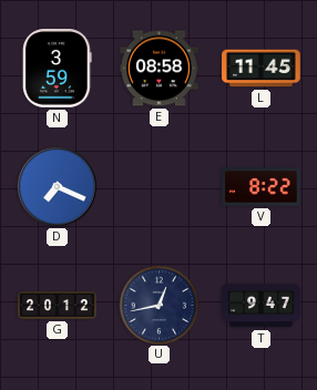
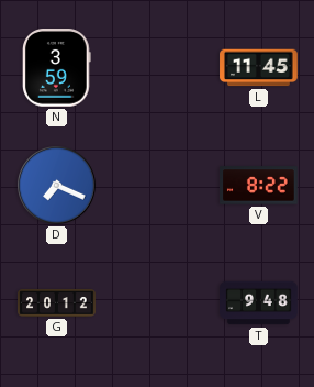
E: 08:58 -> none (160, 69)
U: 12:43 -> none (158, 305)
T: 9:47 -> 9:48 (259, 303)
